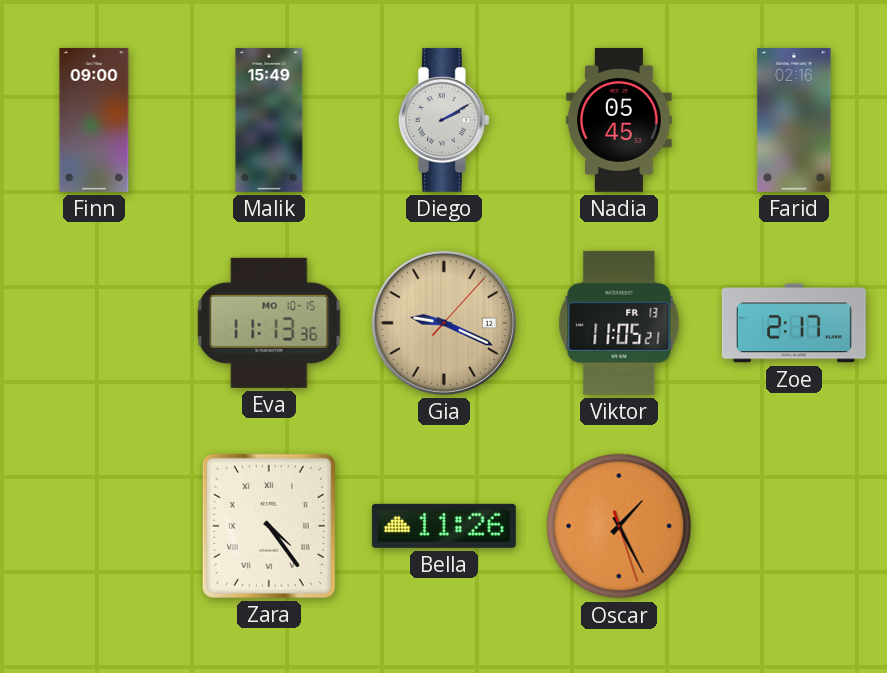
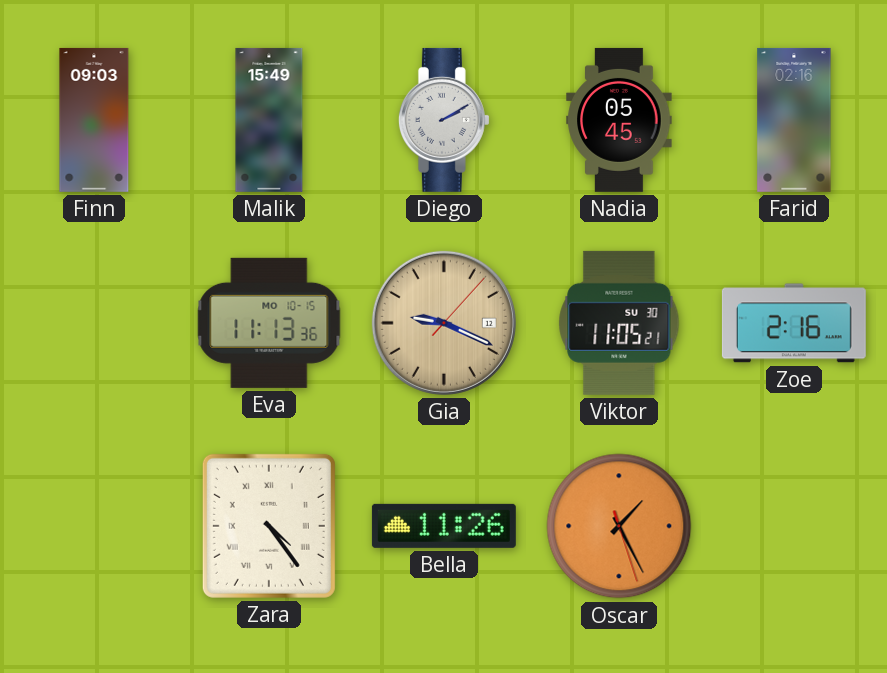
Finn: 09:00 -> 09:03 (94, 120)
Viktor date: FR 13 -> SU 30 (619, 323)
Zoe: 2:17 -> 2:16 (794, 323)
